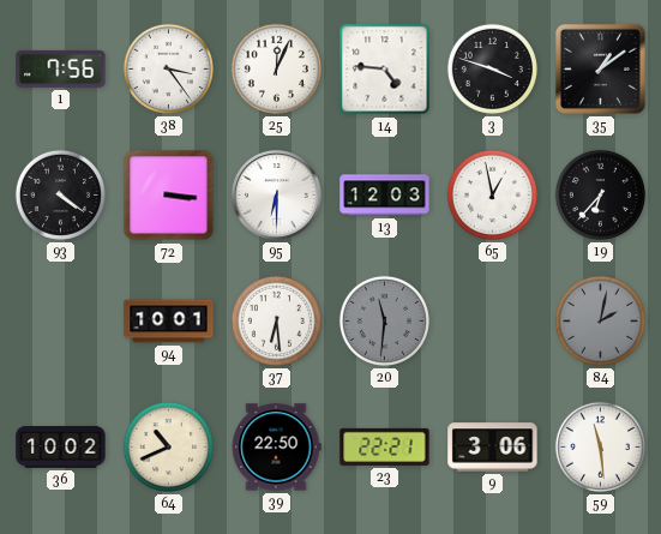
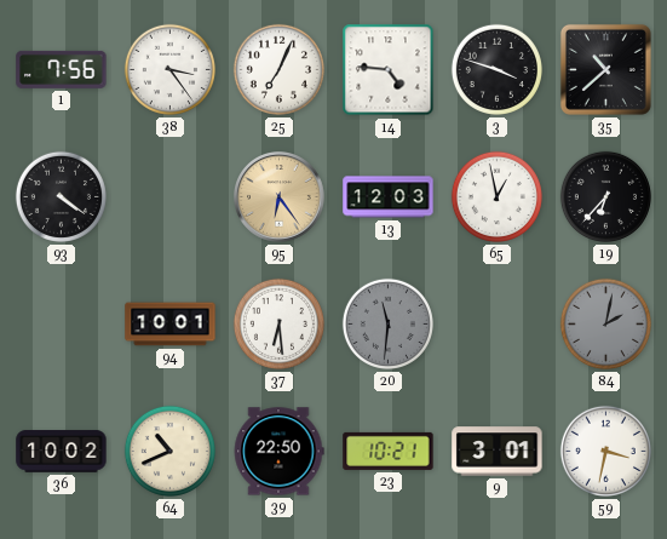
25: 12:04 -> 7:04 (278, 69)
35: 1:09 -> 10:38 (605, 69)
72: 3:16 -> none (169, 196)
95: 6:30 -> 6:24 (280, 197)
95 dial: white -> champagne (280, 197)
23: 22:21 -> 10:21 (389, 451)
9: 3:06 -> 3:01 (498, 452)
59: 11:29 -> 3:32 (605, 451)
